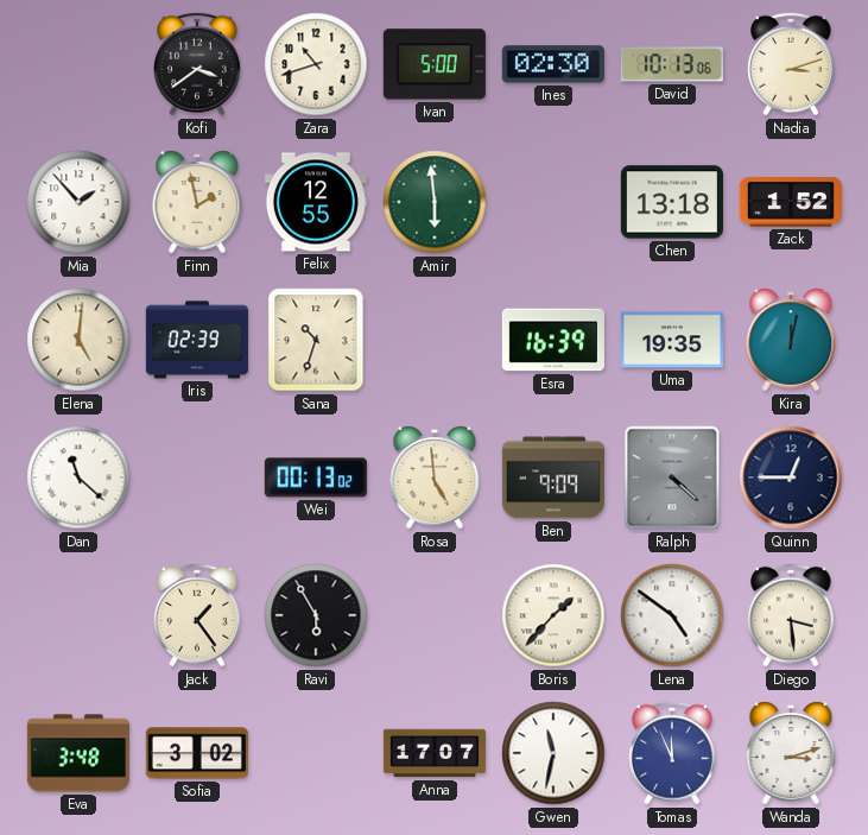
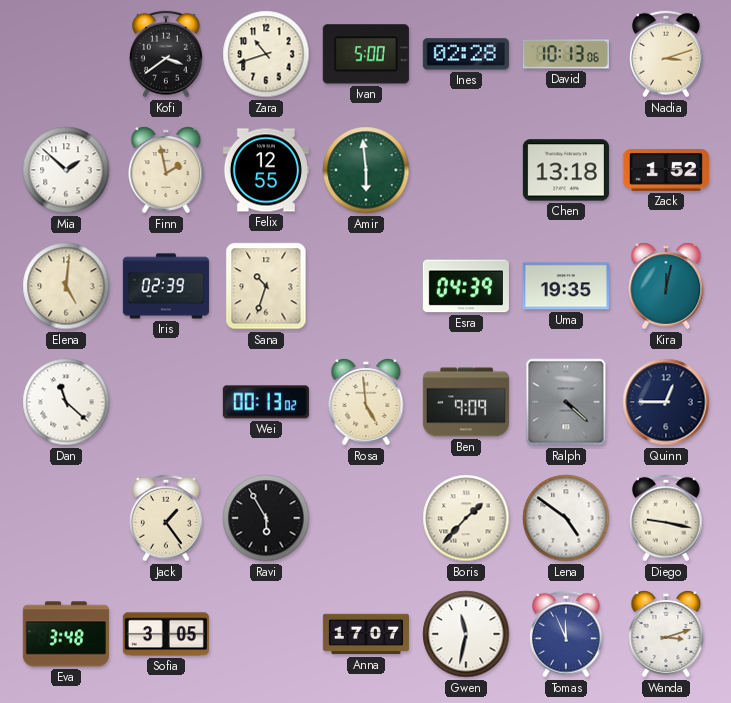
Ines: 02:30 -> 02:28 (466, 54)
Mia: 1:53 -> 1:52 (66, 170)
Esra: 16:39 -> 04:39 (466, 286)
Diego: 3:29 -> 9:17 (667, 518)
Sofia: 3:02 -> 3:05 (166, 634)
